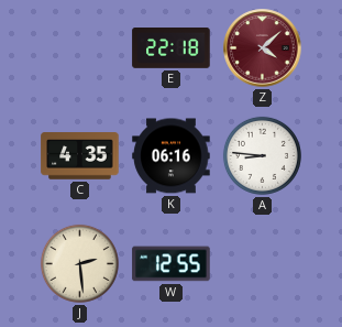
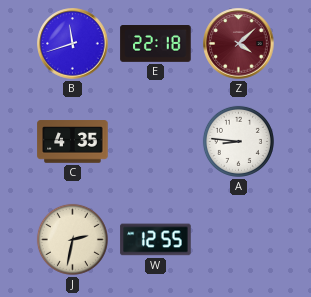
B: none -> 11:42 (73, 44)
K: 06:16 -> none (172, 156)
J: 2:29 -> 2:32 (72, 239)
